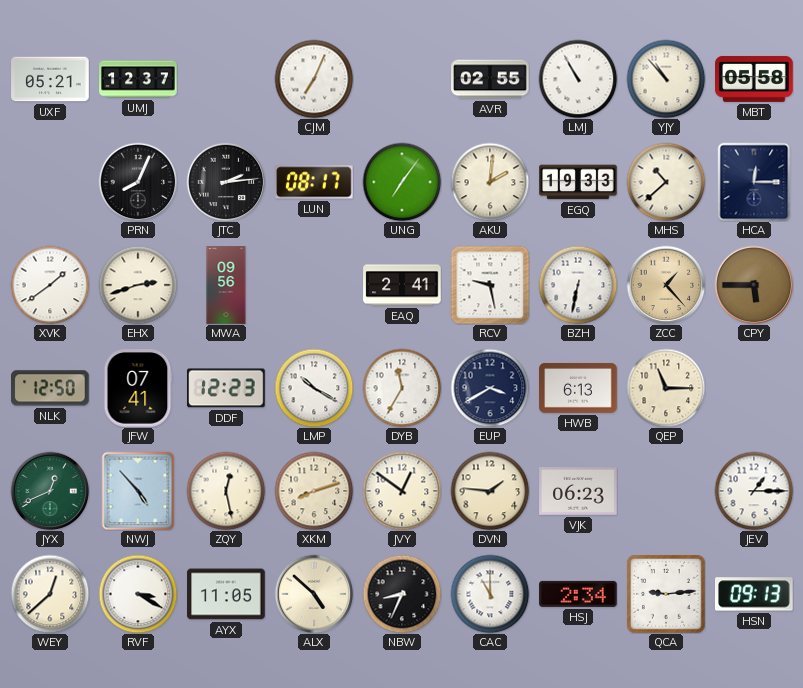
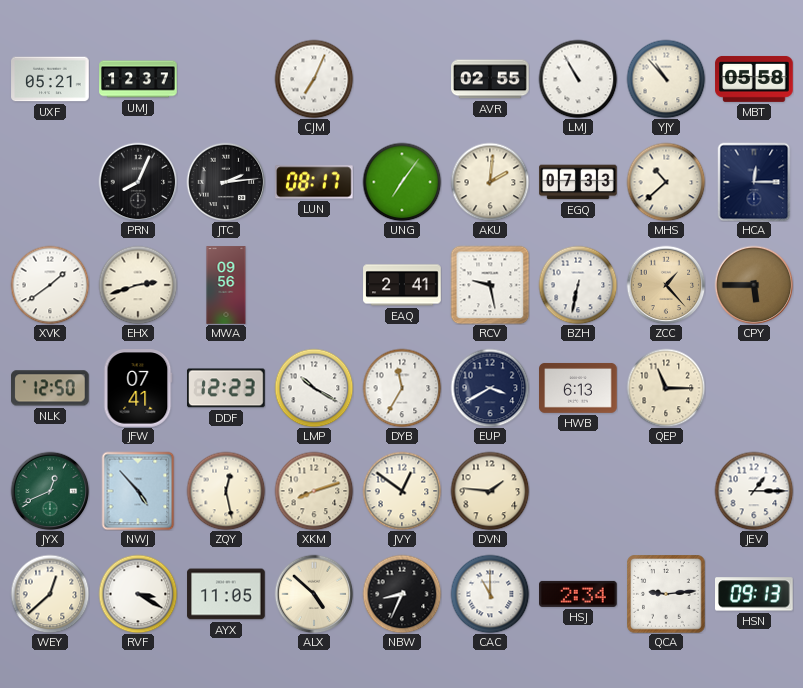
EGQ: 19:33 -> 07:33 (578, 182)
VJK: 06:23 -> none (578, 492)
